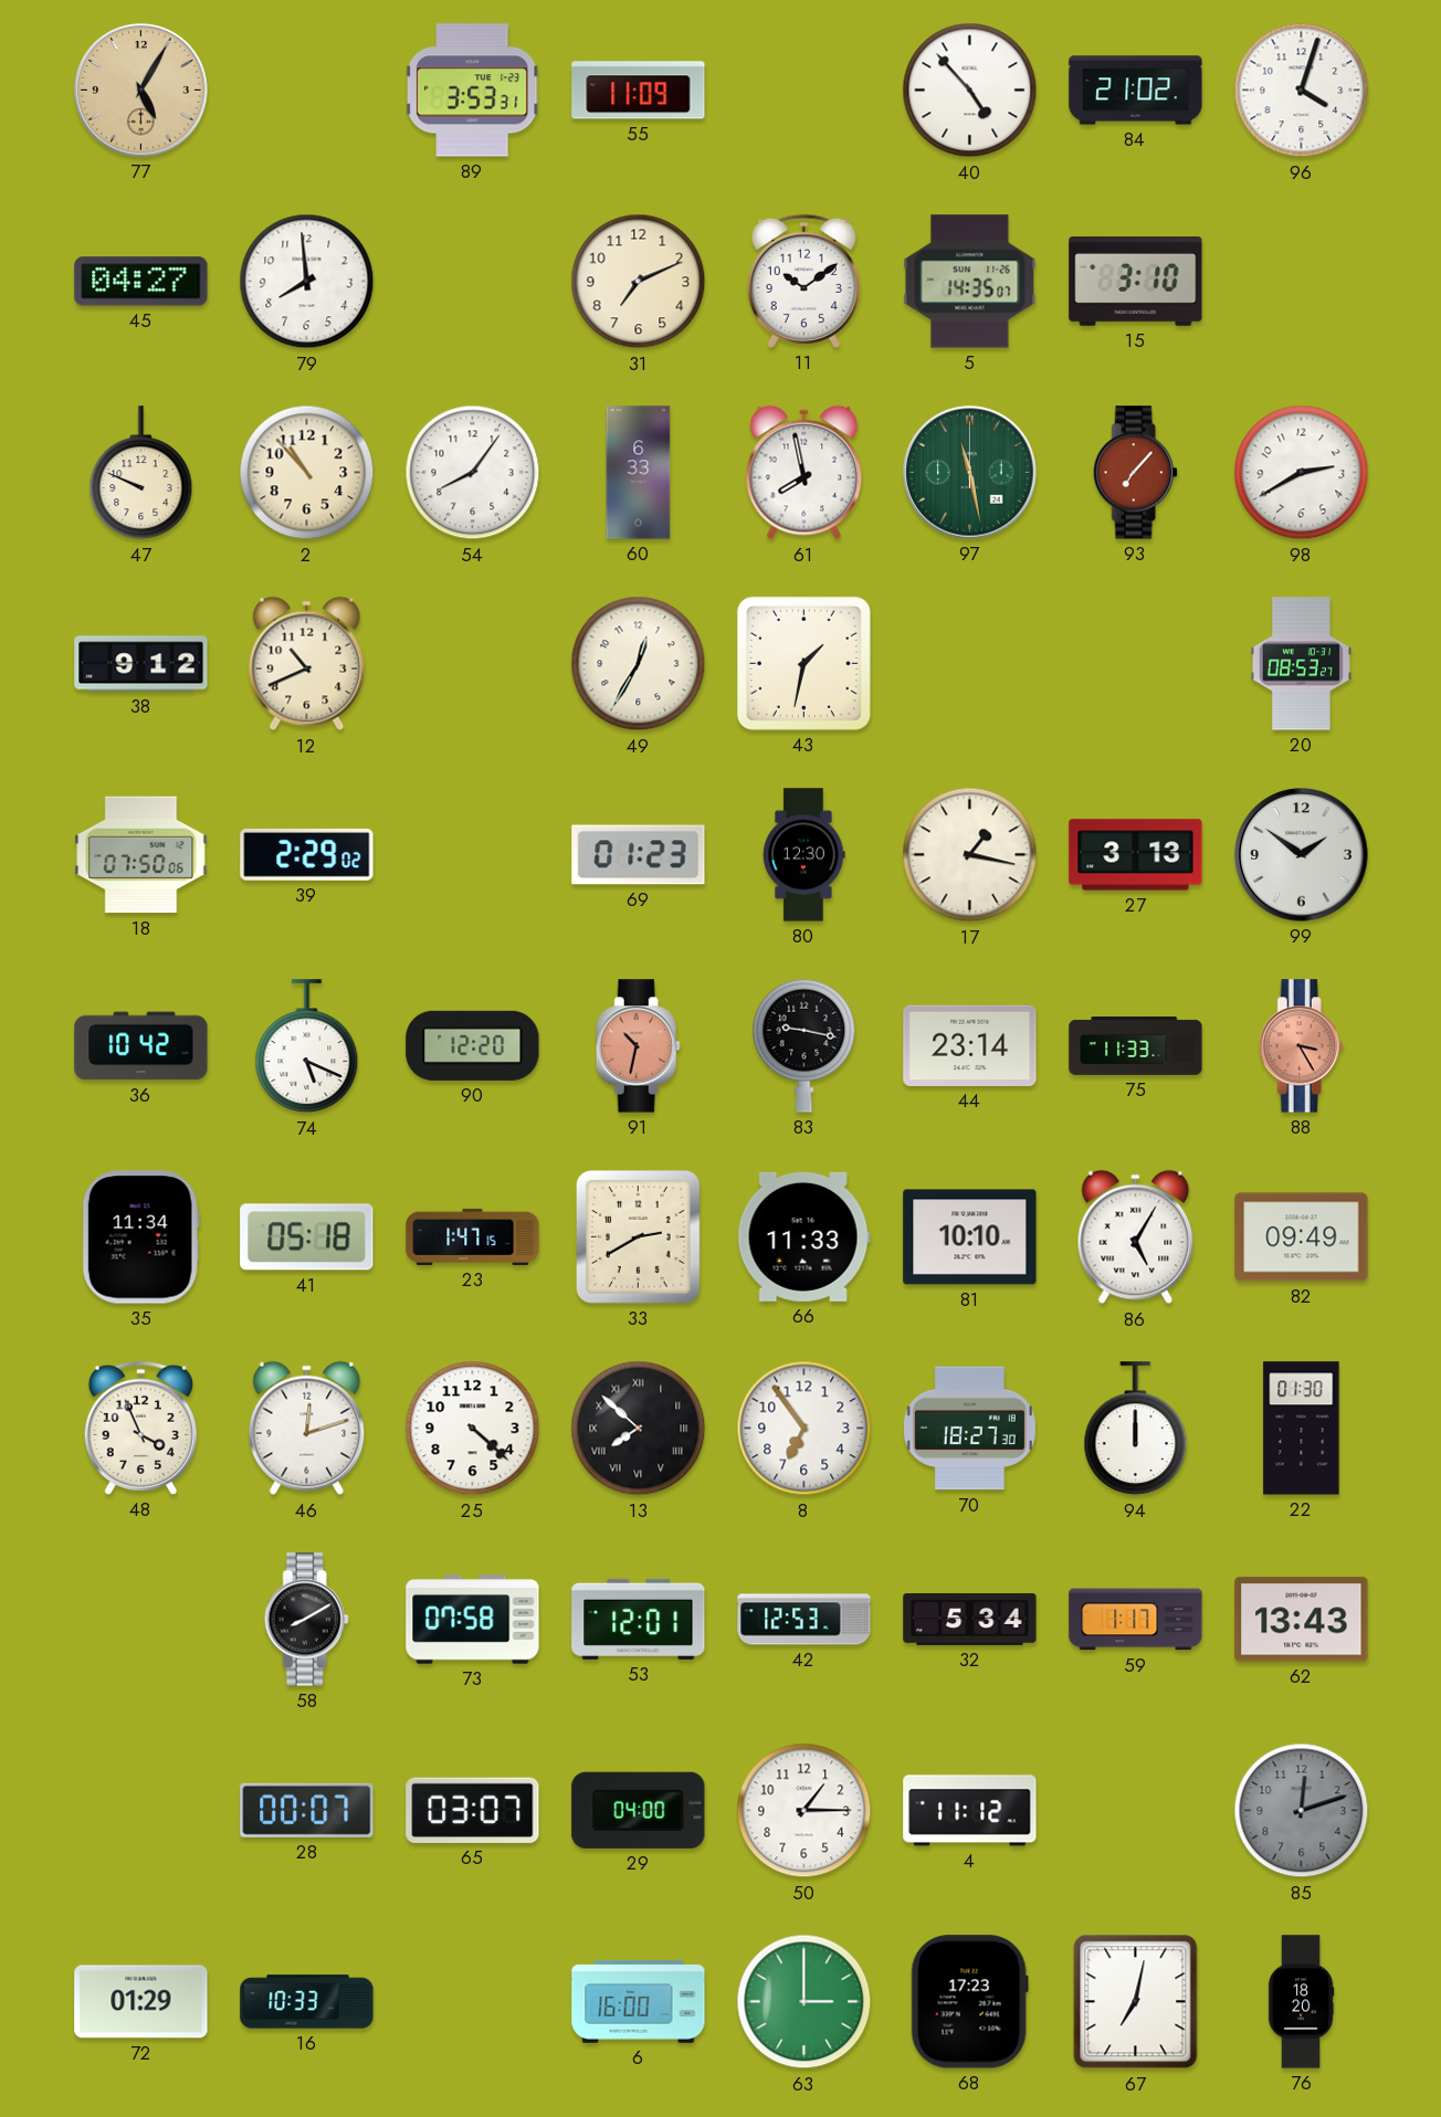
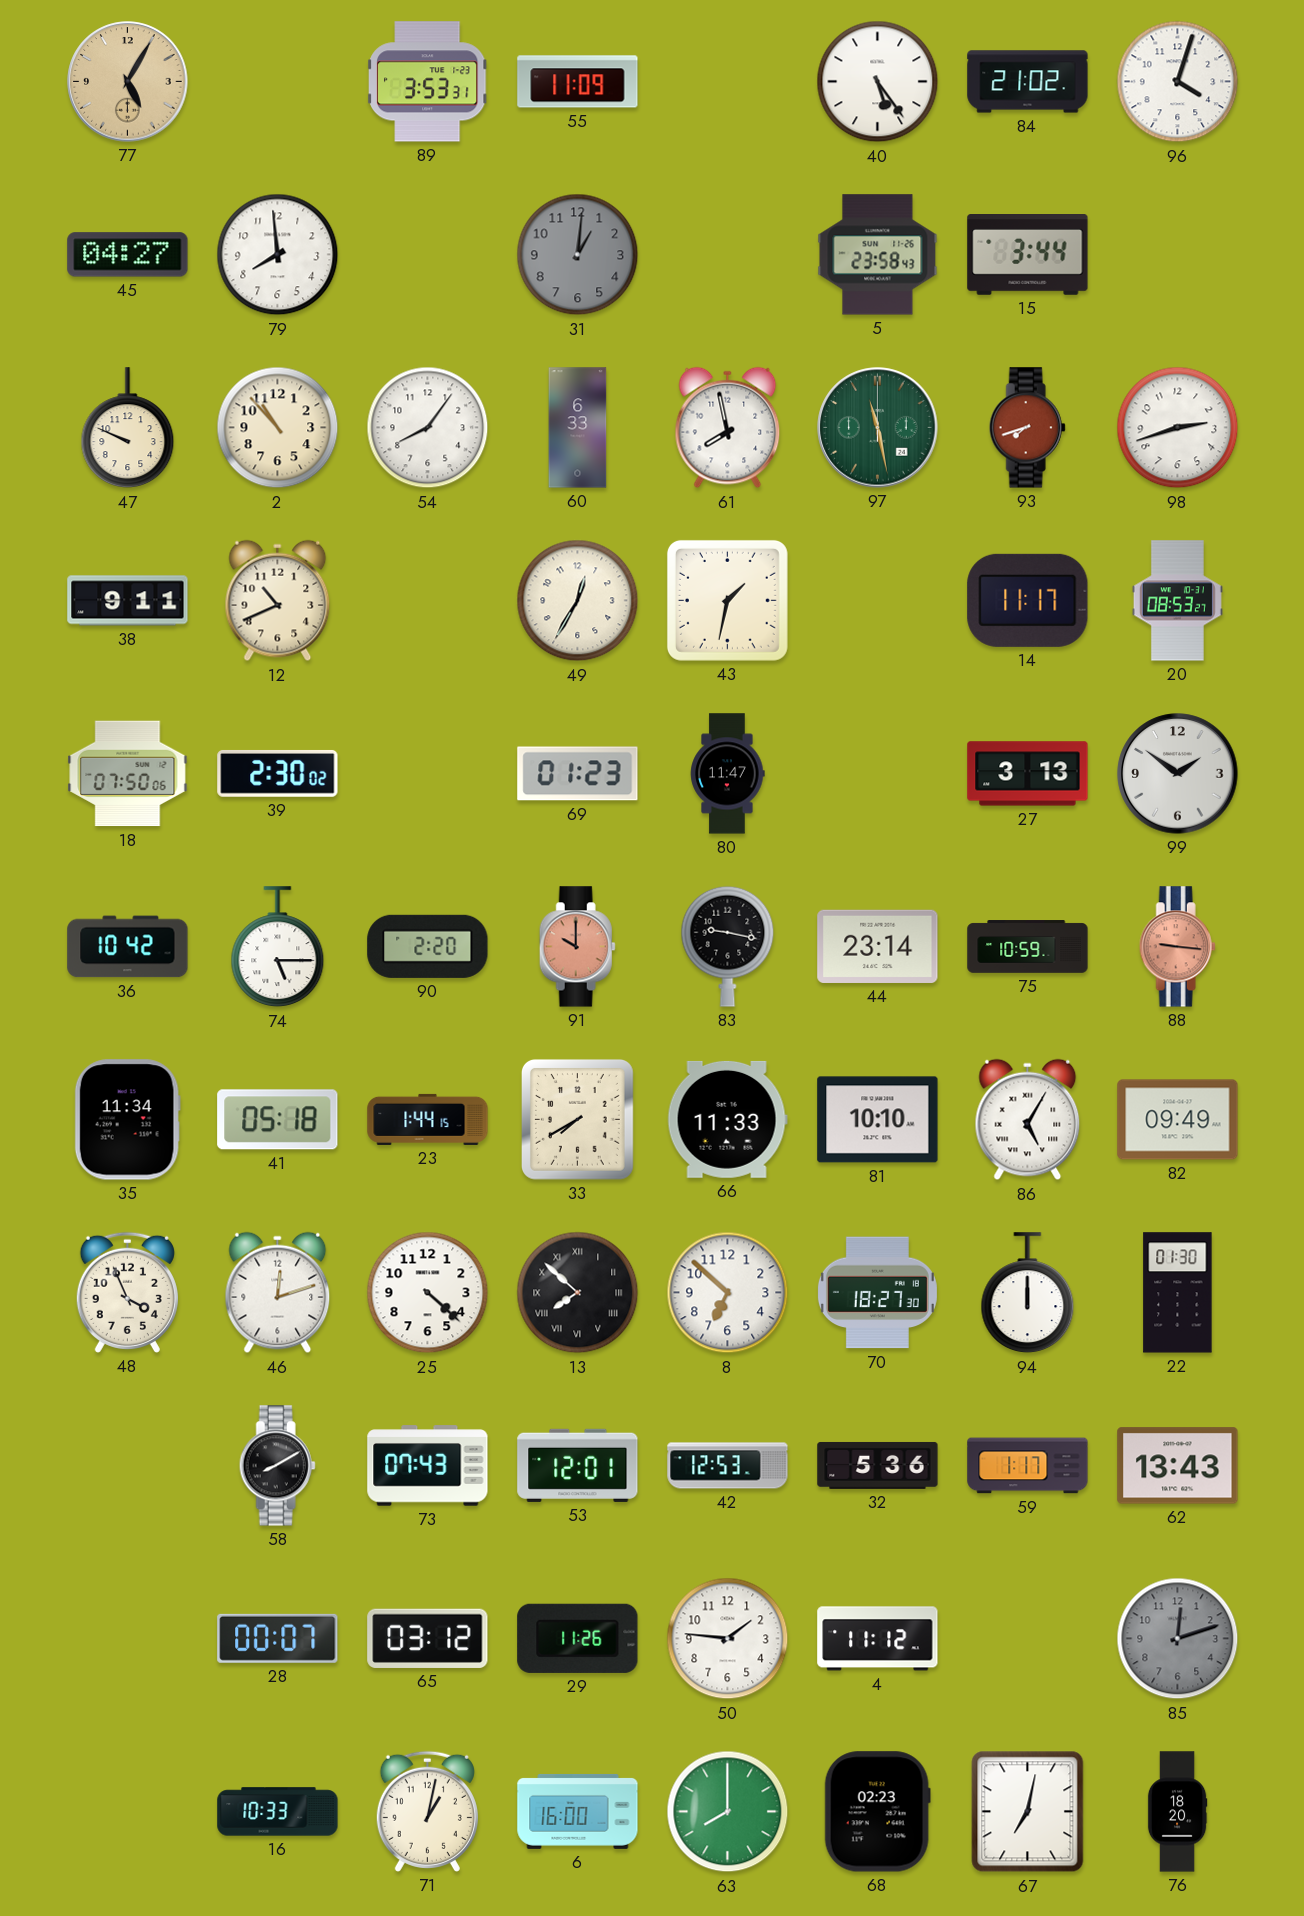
40: 4:53 -> 5:24 (878, 82)
31: 7:11 -> 1:01 (578, 255)
31 dial: cream -> grey (578, 255)
11: 10:09 -> none (803, 281)
5: 14:35 -> 23:58 (878, 255)
15: 3:10 -> 3:44 (1028, 255)
93: 7:07 -> 7:42 (1027, 428)
98: 2:40 -> 2:42 (1178, 428)
38: 9:12 -> 9:11 (128, 601)
14: none -> 11:17 (1028, 600)
39: 2:29 -> 2:30 (278, 773)
80: 12:30 -> 11:47 (728, 774)
17: 1:17 -> none (970, 855)
74: 5:19 -> 5:15 (278, 947)
90: 12:20 -> 2:20 (428, 946)
91: 10:32 -> 10:00 (577, 947)
75: 11:33 -> 10:59 (1028, 947)
88: 3:25 -> 9:16 (1177, 947)
23: 1:47 -> 1:44 (428, 1119)
33: 2:40 -> 7:40 (577, 1120)
8: 6:54 -> 6:52 (728, 1293)
73: 07:58 -> 07:43 (428, 1466)
32: 5:34 -> 5:36 (878, 1465)
65: 03:07 -> 03:12 (428, 1638)
29: 04:00 -> 11:26 (578, 1638)
50: 1:15 -> 1:46 (728, 1639)
72: 01:29 -> none (141, 2002)
71: none -> 1:02 (427, 1811)
63: 3:00 -> 8:00 (728, 1812)
68: 17:23 -> 02:23 (877, 1812)
